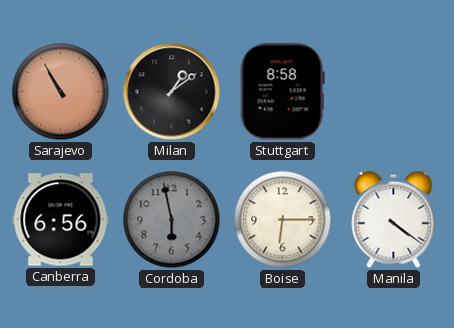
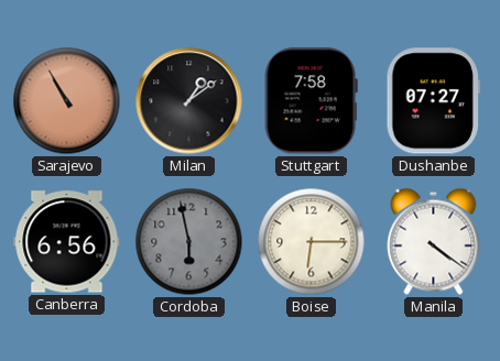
Stuttgart: 8:58 -> 7:58 (311, 101)
Dushanbe: none -> 07:27 (433, 101)
